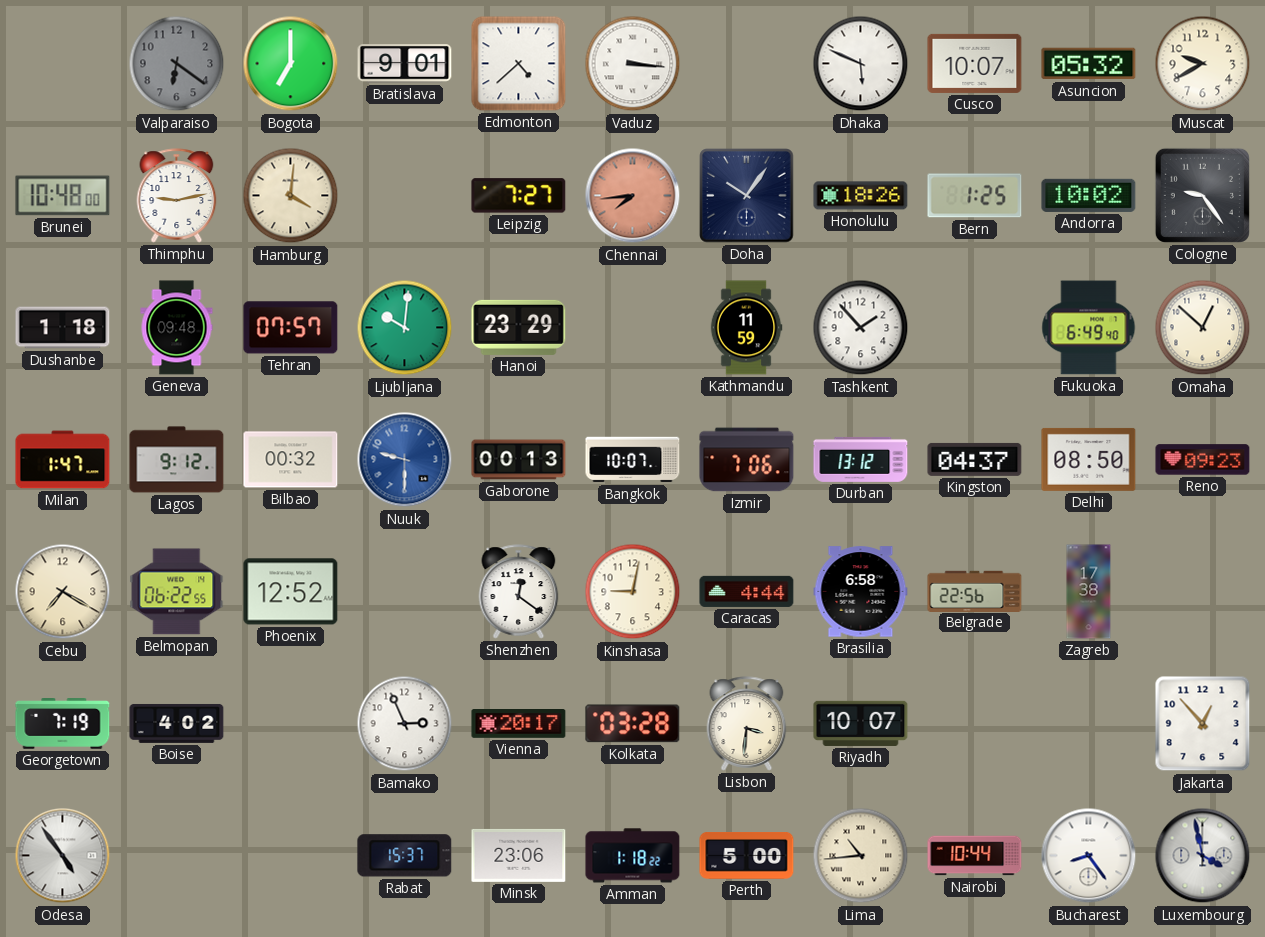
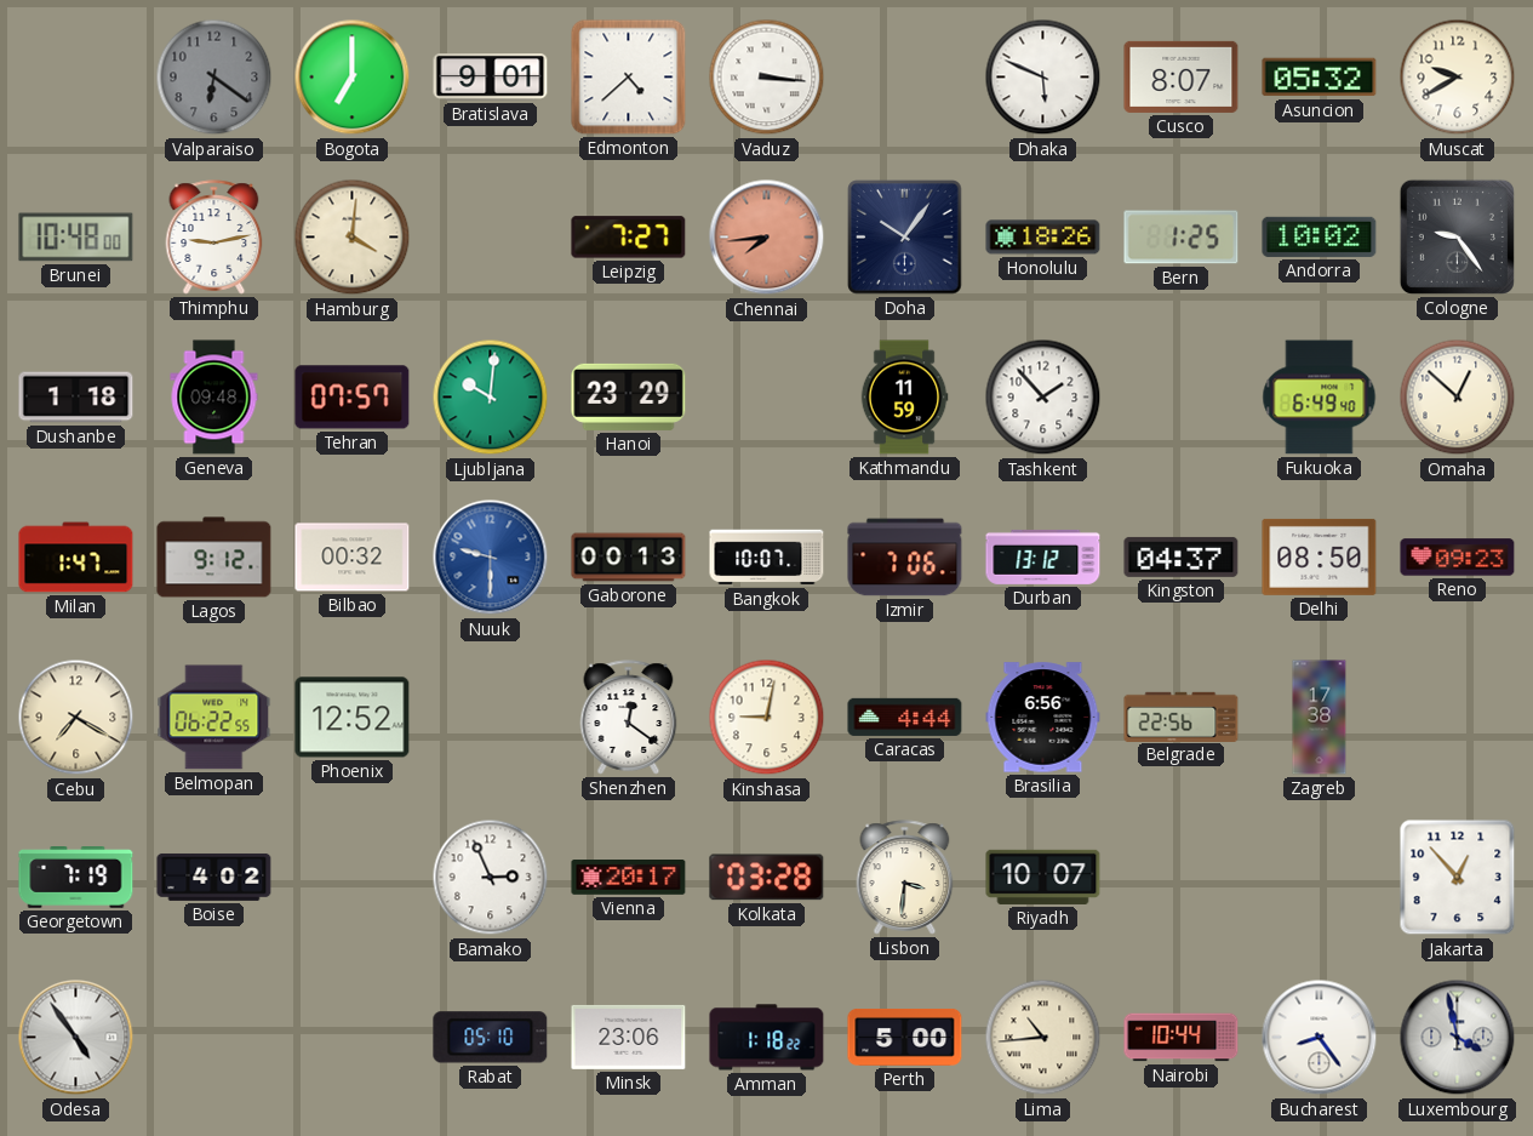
Cusco: 10:07 -> 8:07 (1182, 76)
Brasilia: 6:58 -> 6:56 (1043, 718)
Rabat: 15:37 -> 05:10 (491, 1038)
